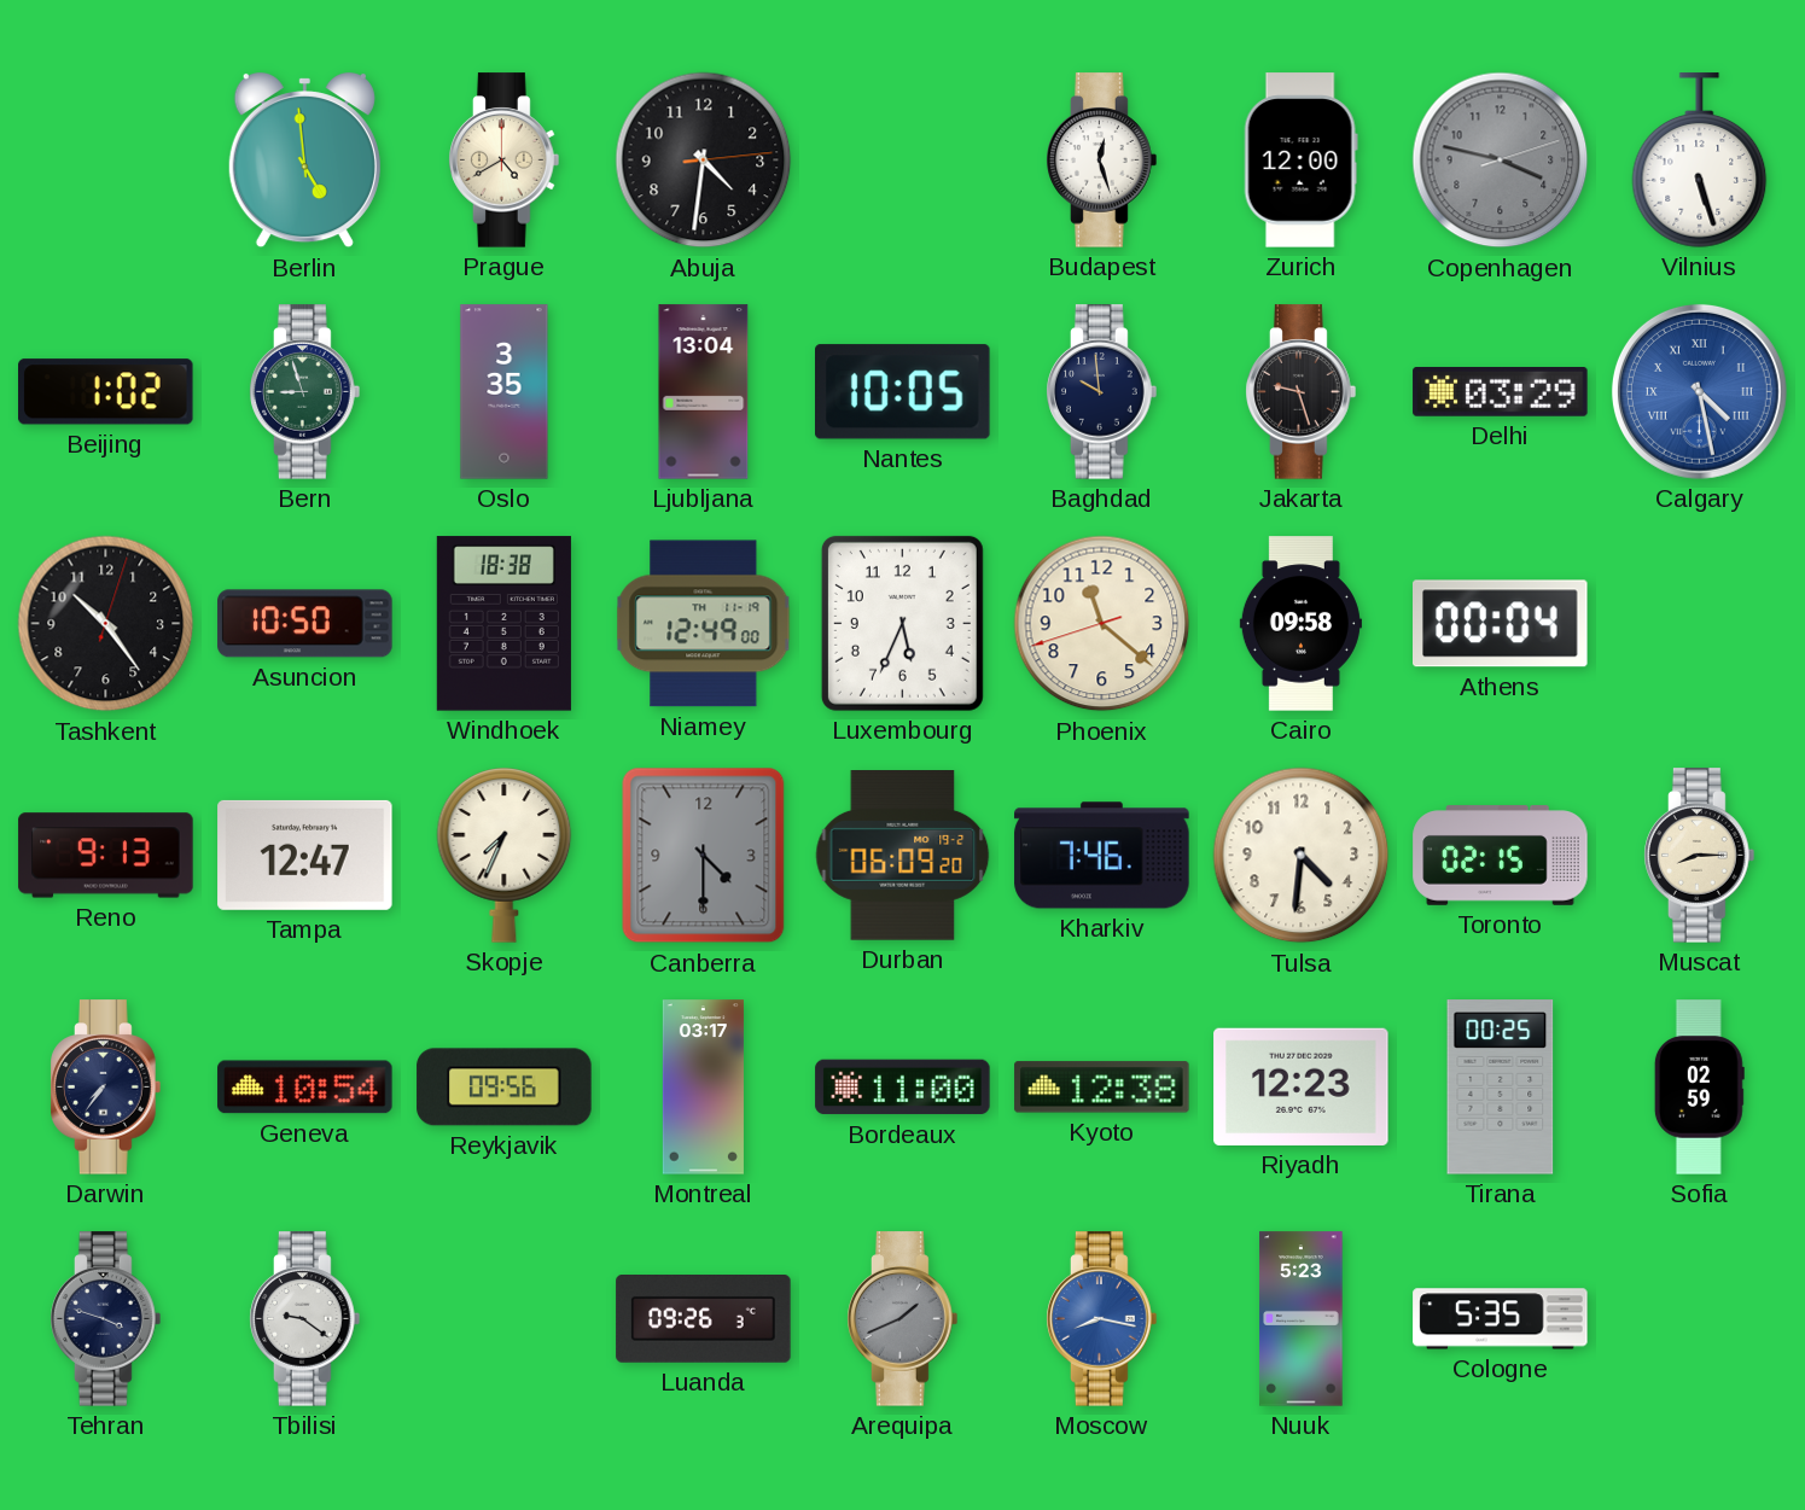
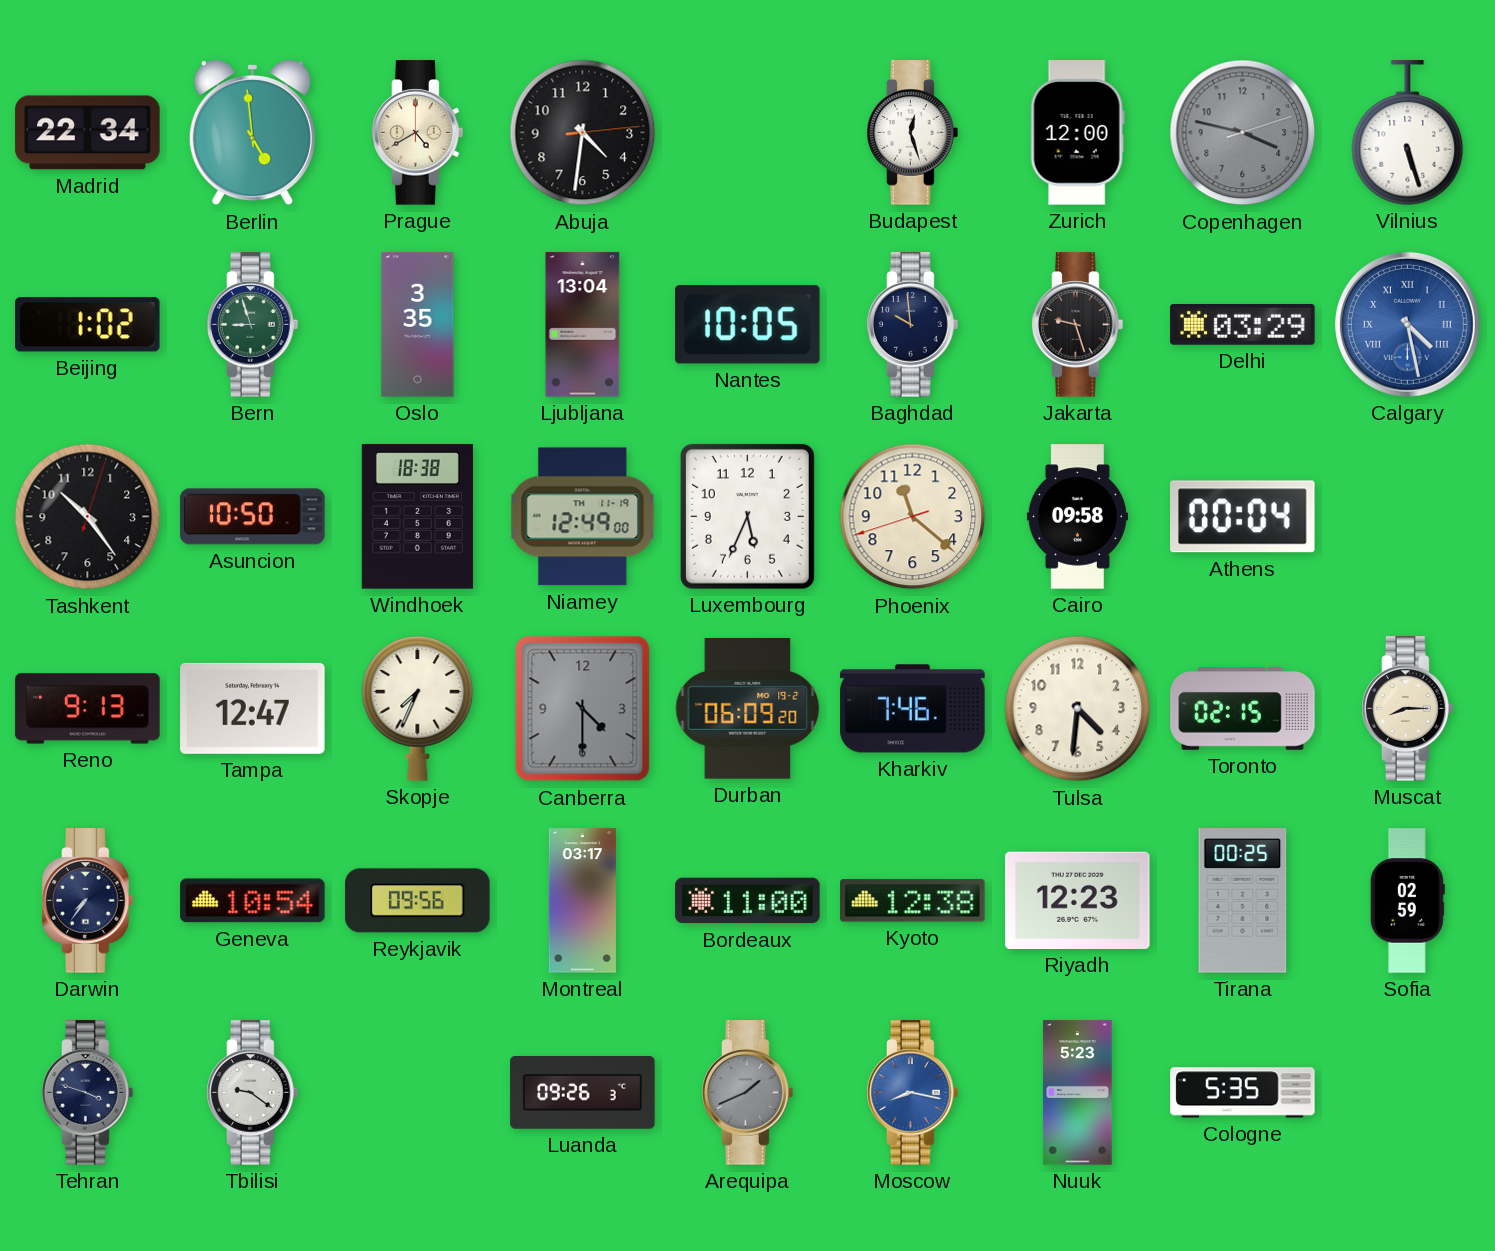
Madrid: none -> 22:34 (88, 133)
